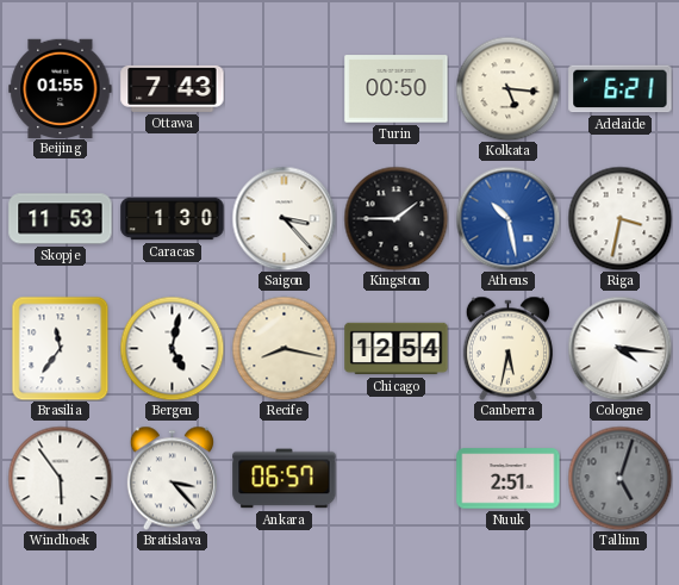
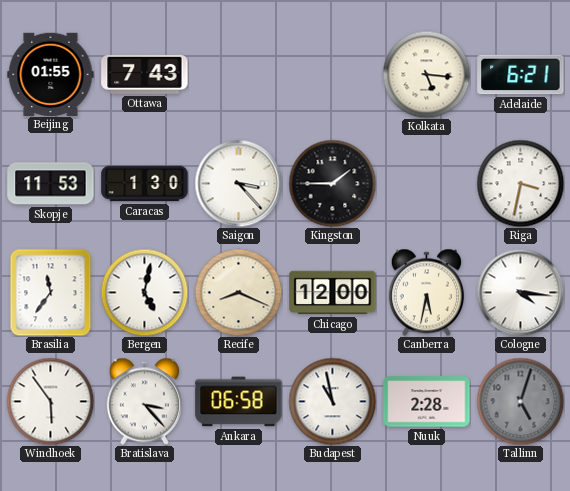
Turin: 00:50 -> none (397, 89)
Athens: 10:28 -> none (507, 218)
Recife: 8:17 -> 8:19 (238, 292)
Chicago: 12:54 -> 12:00 (333, 293)
Ankara: 06:57 -> 06:58 (239, 402)
Budapest: none -> 10:58 (332, 401)
Nuuk: 2:51 -> 2:28 (427, 402)
